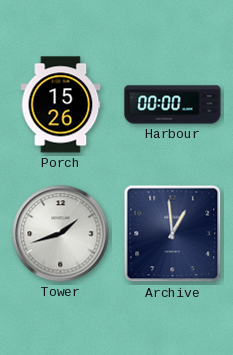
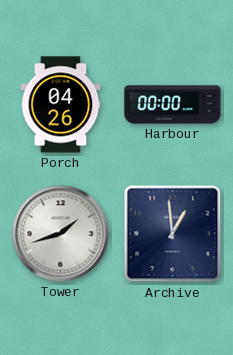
Porch: 15:26 -> 04:26 (61, 105)
